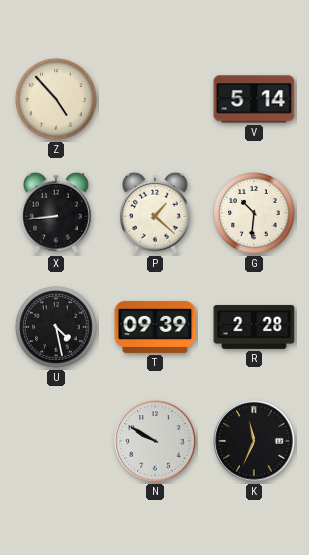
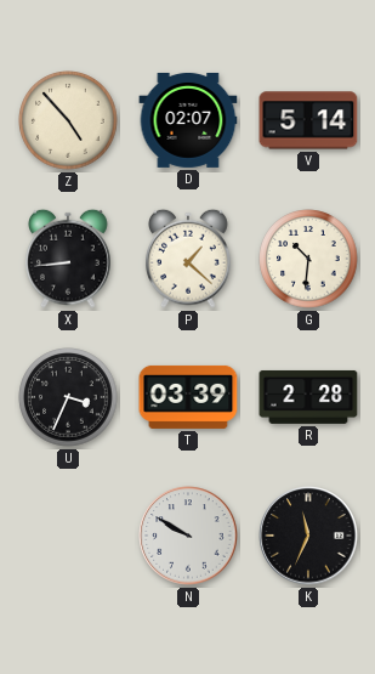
D: none -> 02:07 (188, 120)
U: 4:28 -> 3:34 (68, 397)
T: 09:39 -> 03:39 (188, 397)
